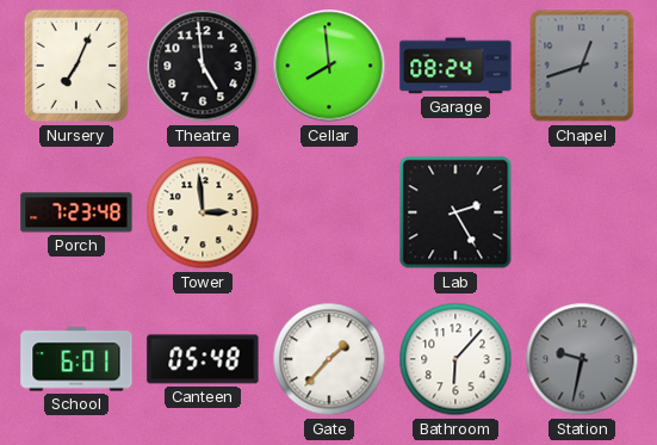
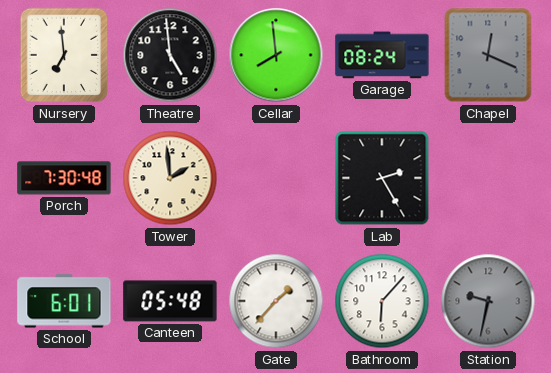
Nursery: 7:04 -> 6:59 (64, 55)
Chapel: 12:42 -> 12:19 (488, 55)
Porch: 7:23 -> 7:30 (64, 178)
Tower: 2:59 -> 1:59 (170, 178)
